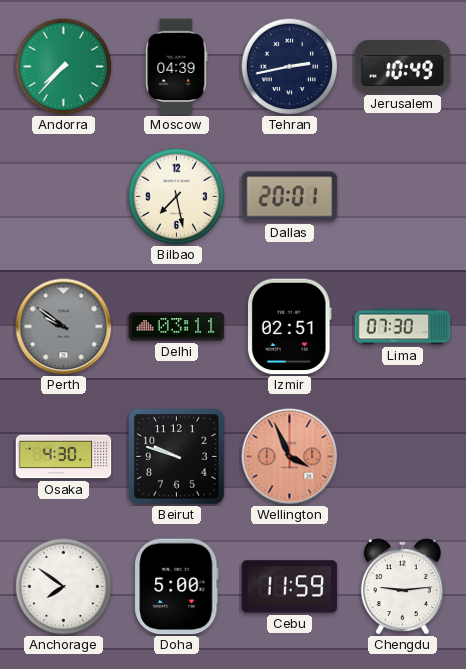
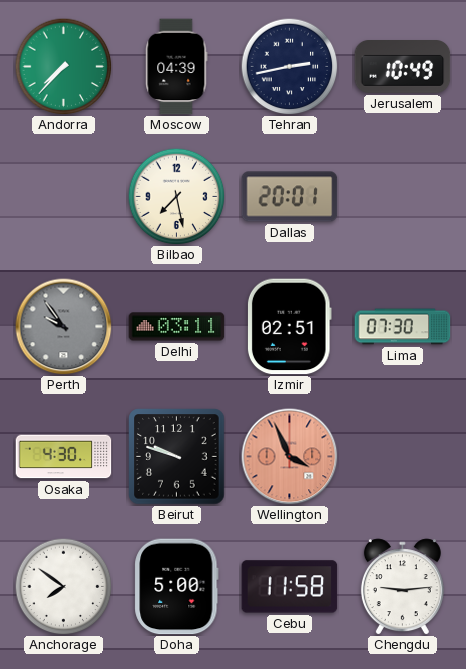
Perth: 9:51 -> 9:54 (64, 327)
Cebu: 11:59 -> 11:58 (290, 587)
